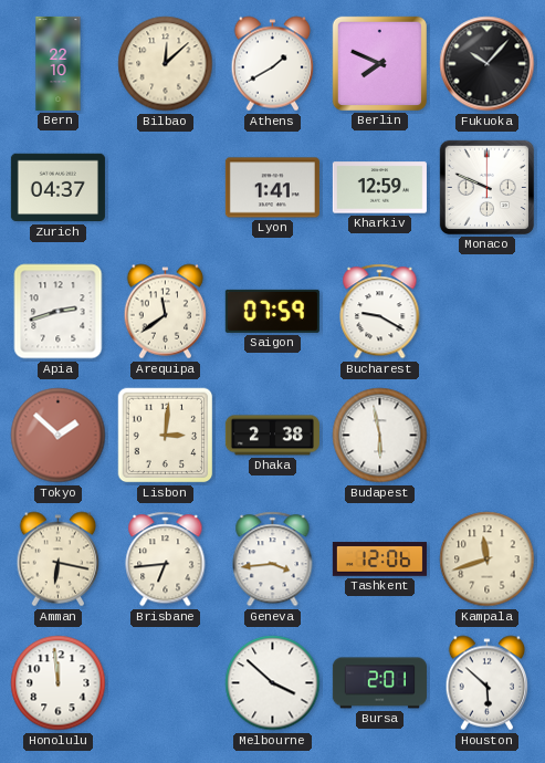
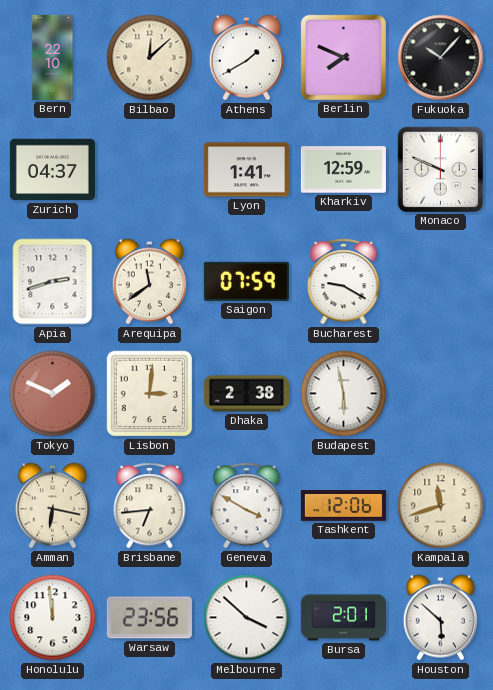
Tokyo: 1:52 -> 1:49 (53, 394)
Geneva: 3:44 -> 3:50 (247, 506)
Warsaw: none -> 23:56 (149, 618)
